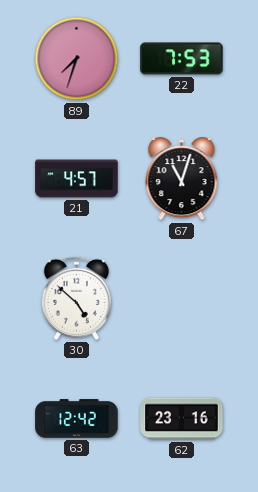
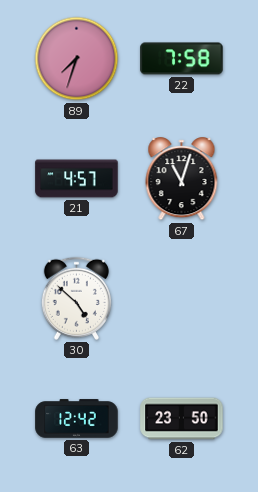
22: 7:53 -> 7:58 (182, 59)
62: 23:16 -> 23:50 (182, 419)
